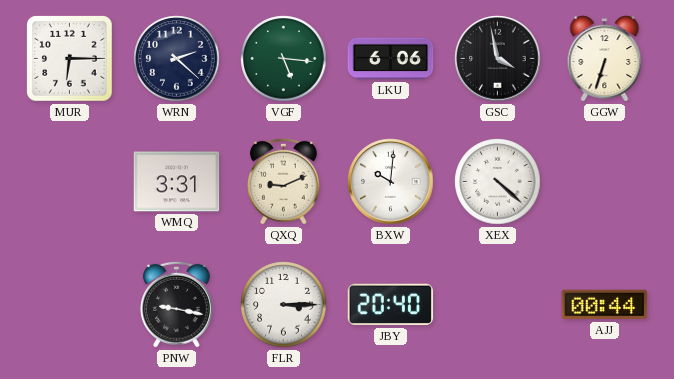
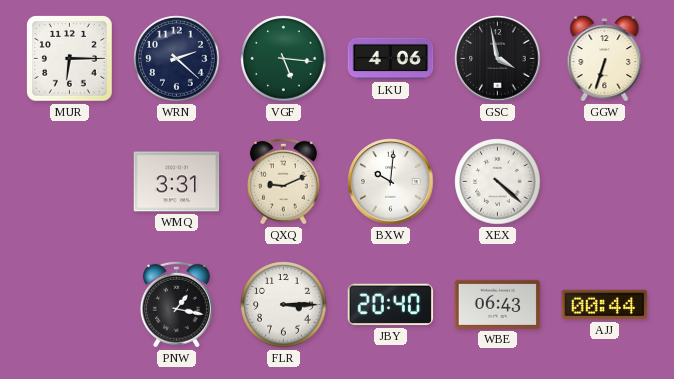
LKU: 6:06 -> 4:06 (391, 59)
PNW: 9:17 -> 1:17 (176, 304)
WBE: none -> 06:43 (498, 304)
